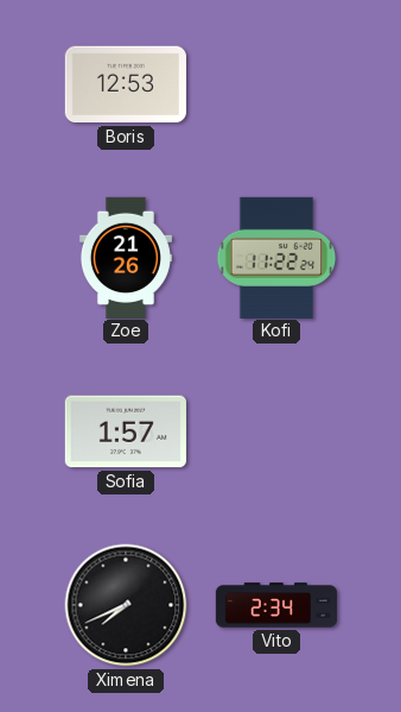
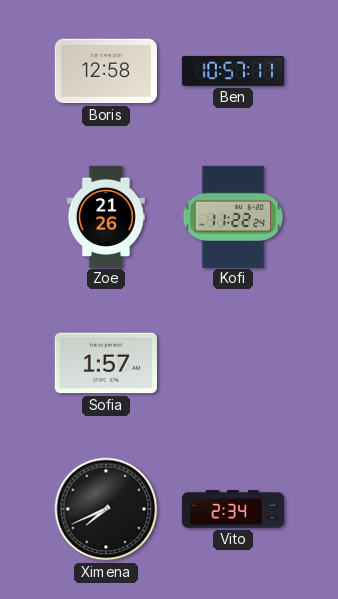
Boris: 12:53 -> 12:58 (106, 71)
Ben: none -> 10:57 (232, 71)
